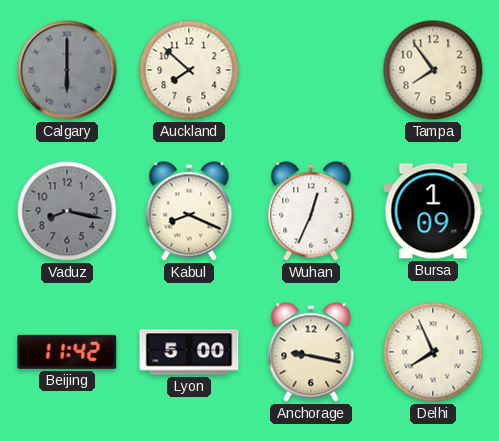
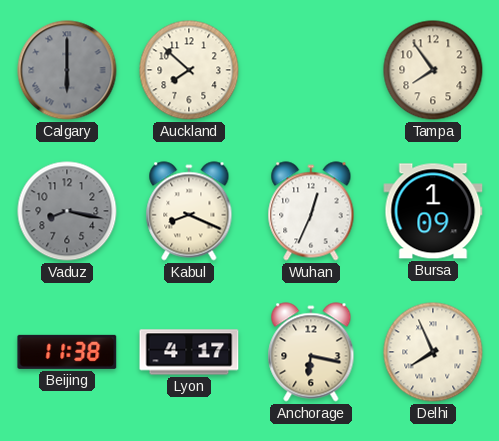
Beijing: 11:42 -> 11:38 (67, 352)
Lyon: 5:00 -> 4:17 (189, 352)
Anchorage: 9:17 -> 6:17 (311, 352)
